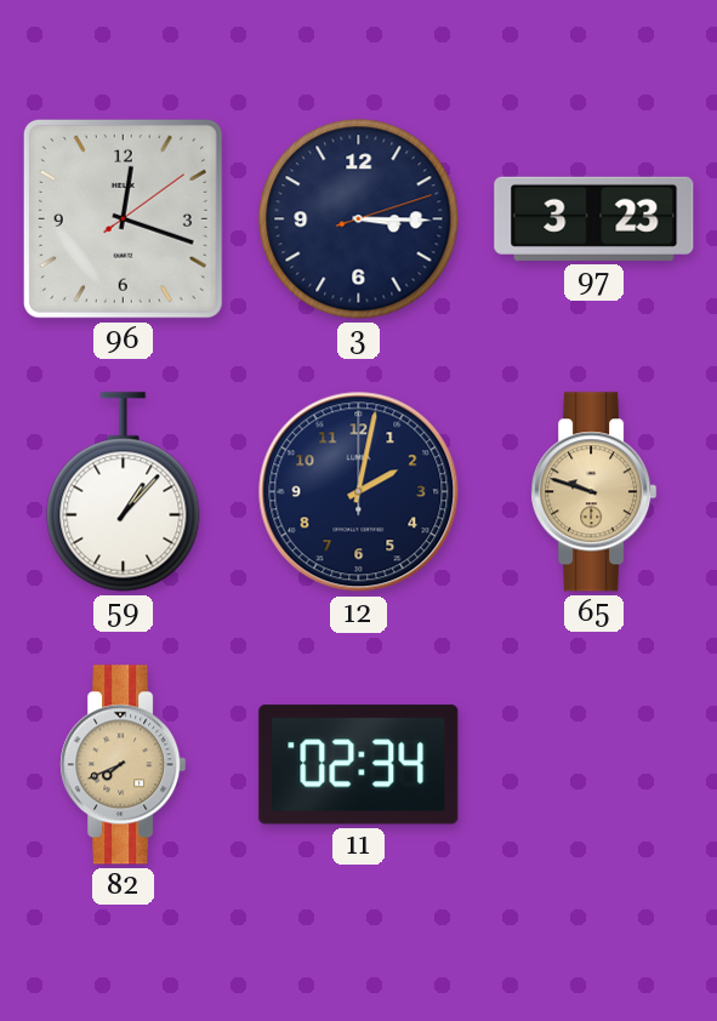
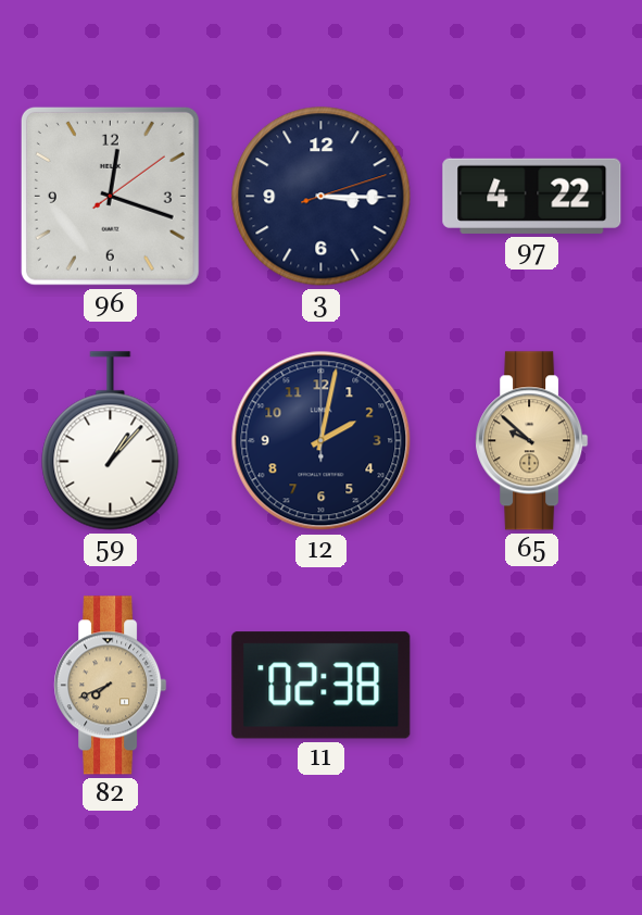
97: 3:23 -> 4:22 (532, 196)
65: 9:48 -> 9:52 (532, 441)
11: 02:34 -> 02:38 (322, 686)
